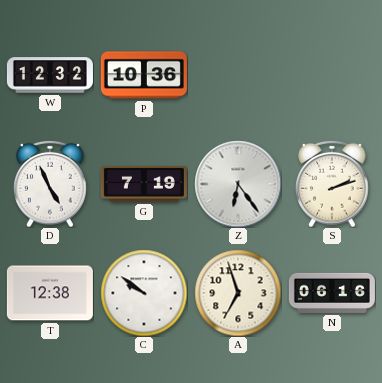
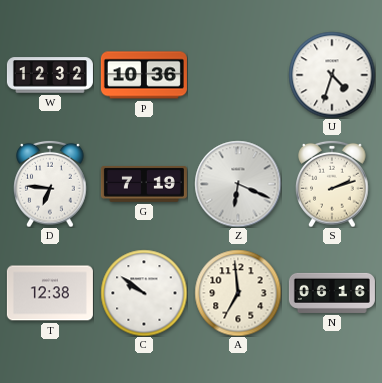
U: none -> 4:33 (332, 75)
D: 4:56 -> 6:46 (50, 184)
Z: 6:24 -> 6:19 (238, 184)
A: 6:57 -> 6:59 (238, 293)
